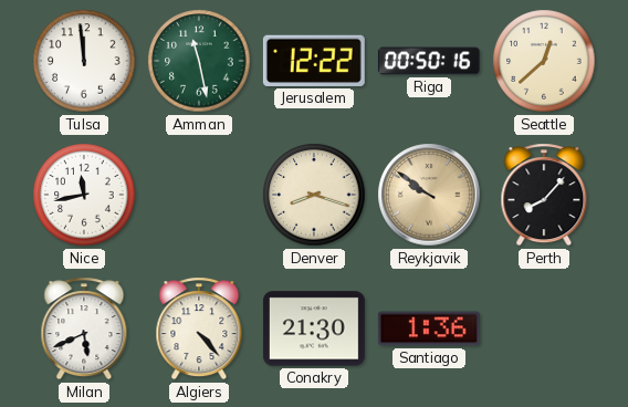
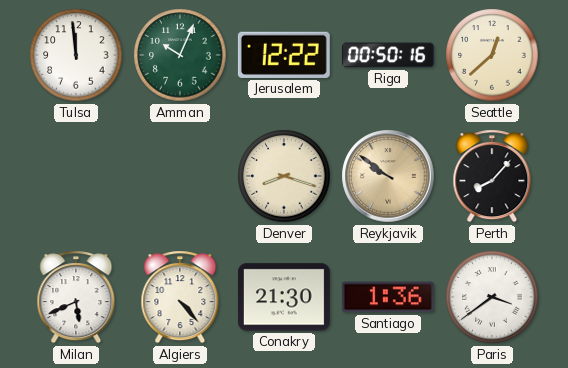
Amman: 11:28 -> 10:04 (180, 55)
Nice: 11:43 -> none (84, 195)
Paris: none -> 3:39 (492, 297)
